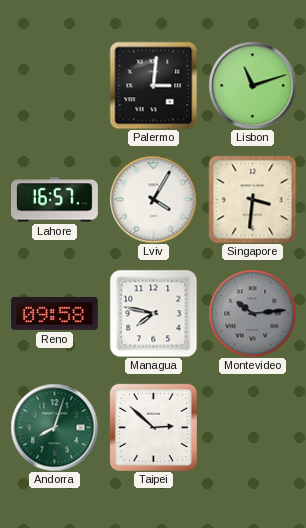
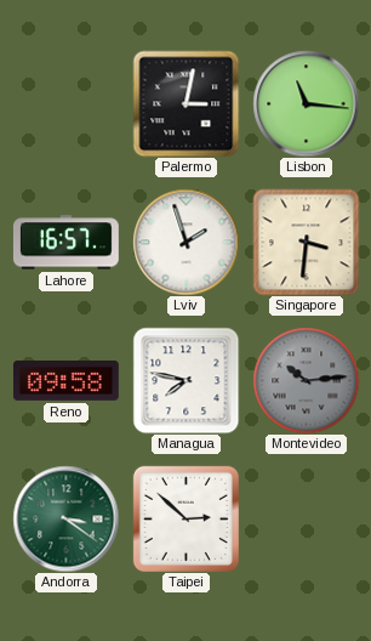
Palermo: 3:01 -> 3:02 (185, 103)
Lisbon: 11:12 -> 11:16 (306, 103)
Lviv: 4:05 -> 1:57 (185, 242)
Andorra: 8:03 -> 3:21 (65, 518)
